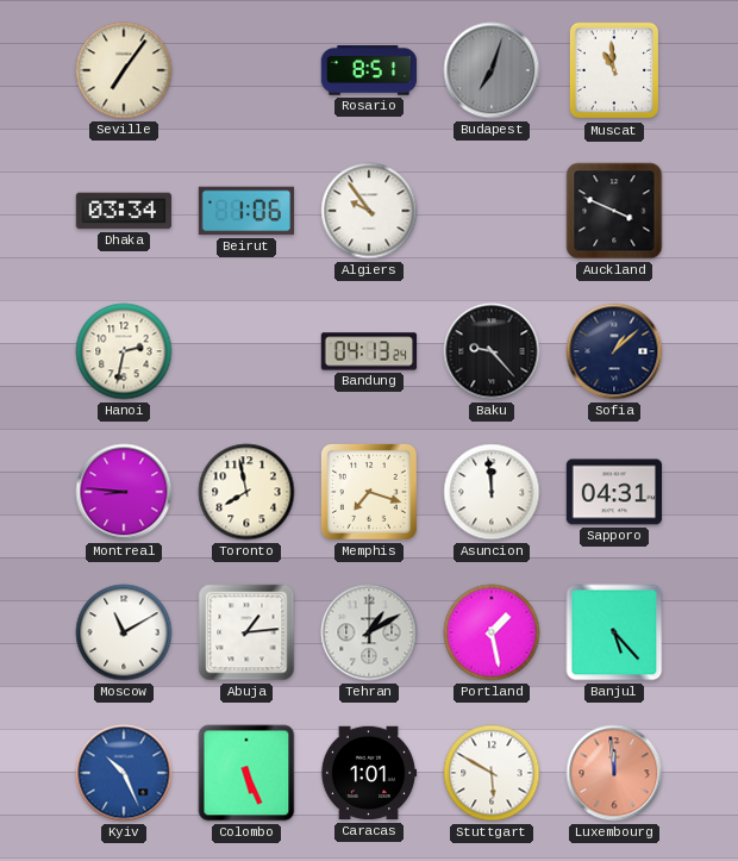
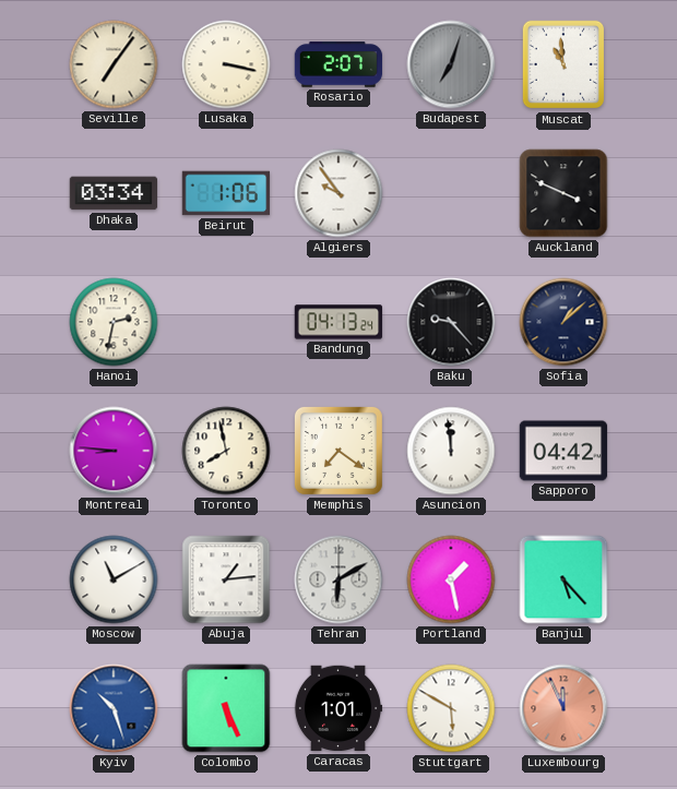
Lusaka: none -> 3:17 (226, 64)
Rosario: 8:51 -> 2:07 (339, 64)
Memphis: 7:18 -> 7:21 (339, 451)
Sapporo: 04:31 -> 04:42 (563, 451)
Tehran: 1:10 -> 6:10 (339, 579)
Kyiv: 10:26 -> 10:27 (114, 708)
Luxembourg: 11:59 -> 11:56 (563, 708)
